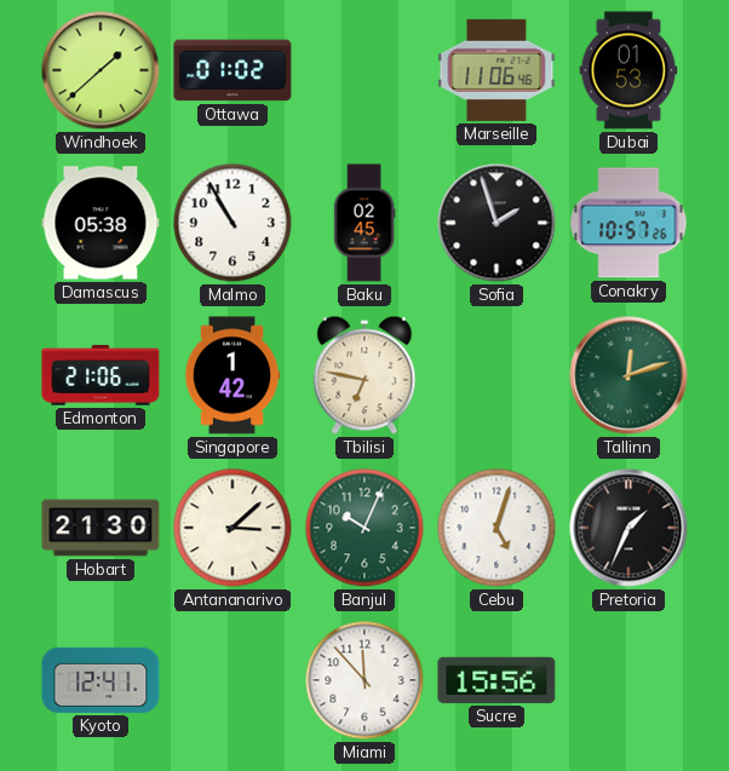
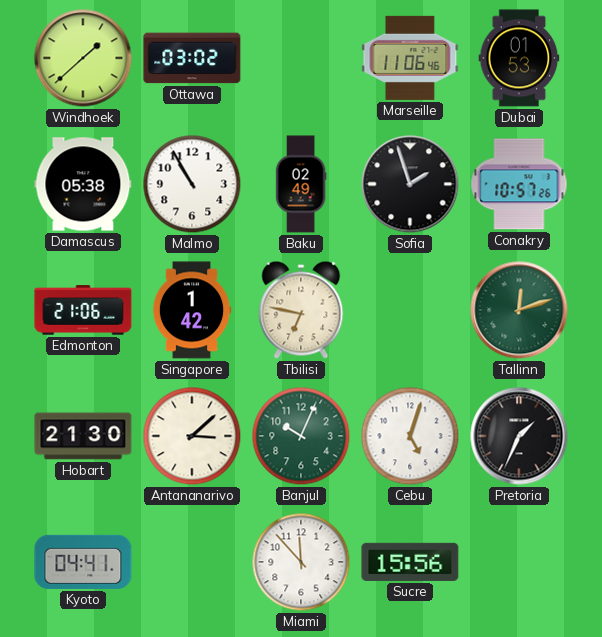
Ottawa: 01:02 -> 03:02 (192, 58)
Baku: 02:45 -> 02:49 (301, 184)
Kyoto: 12:41 -> 04:41 (83, 562)
